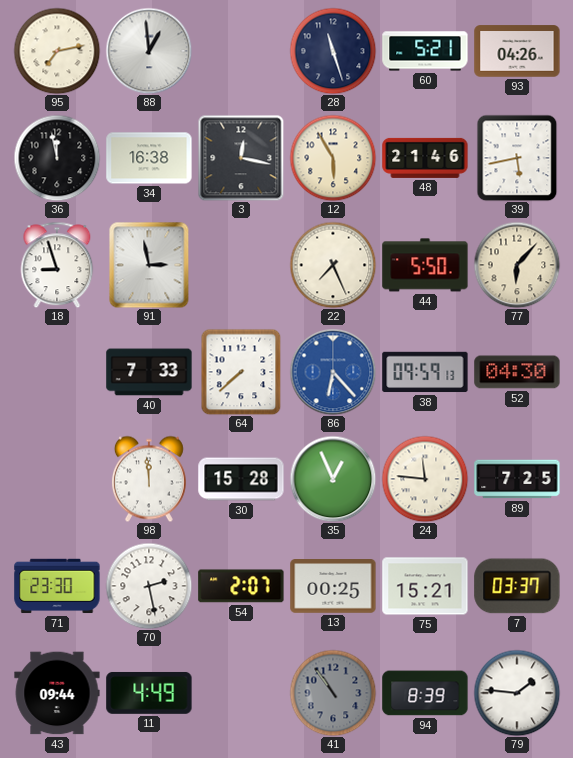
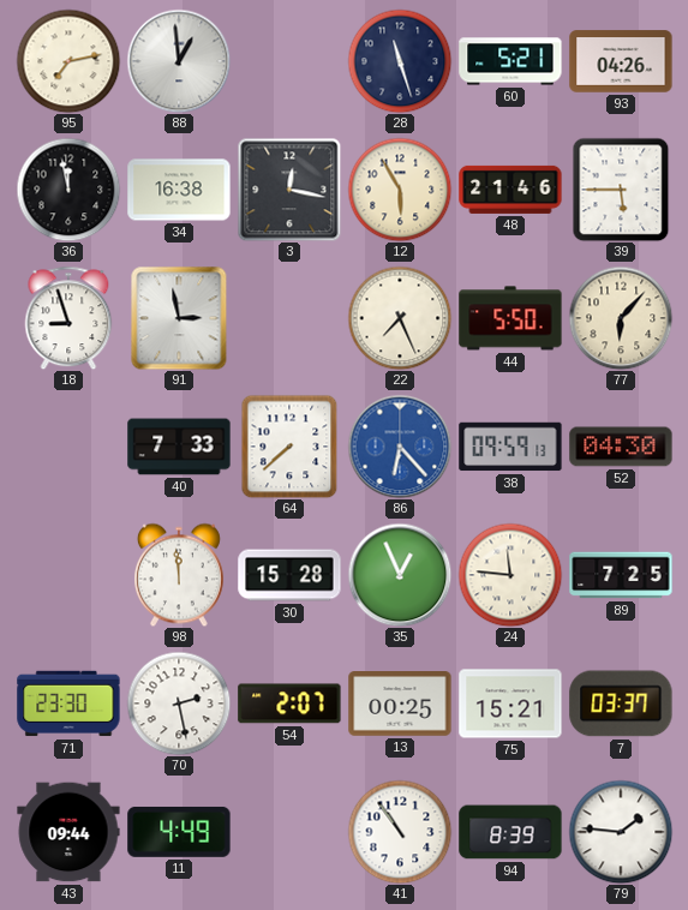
39: 5:43 -> 5:45 (621, 190)
41 dial: grey -> white (400, 832)
